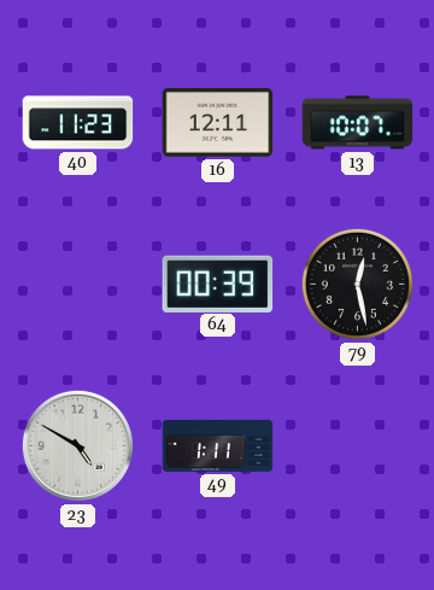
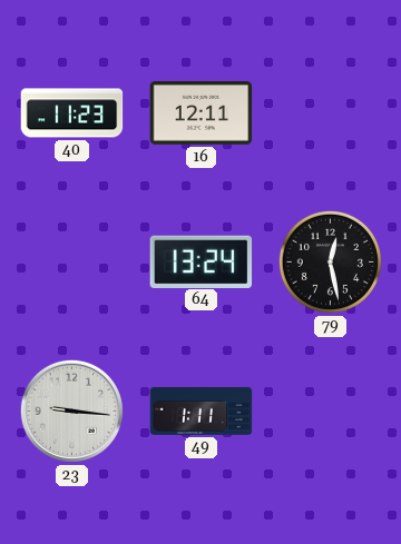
13: 10:07 -> none (358, 123)
64: 00:39 -> 13:24 (202, 261)
23: 4:50 -> 9:16 (71, 411)
